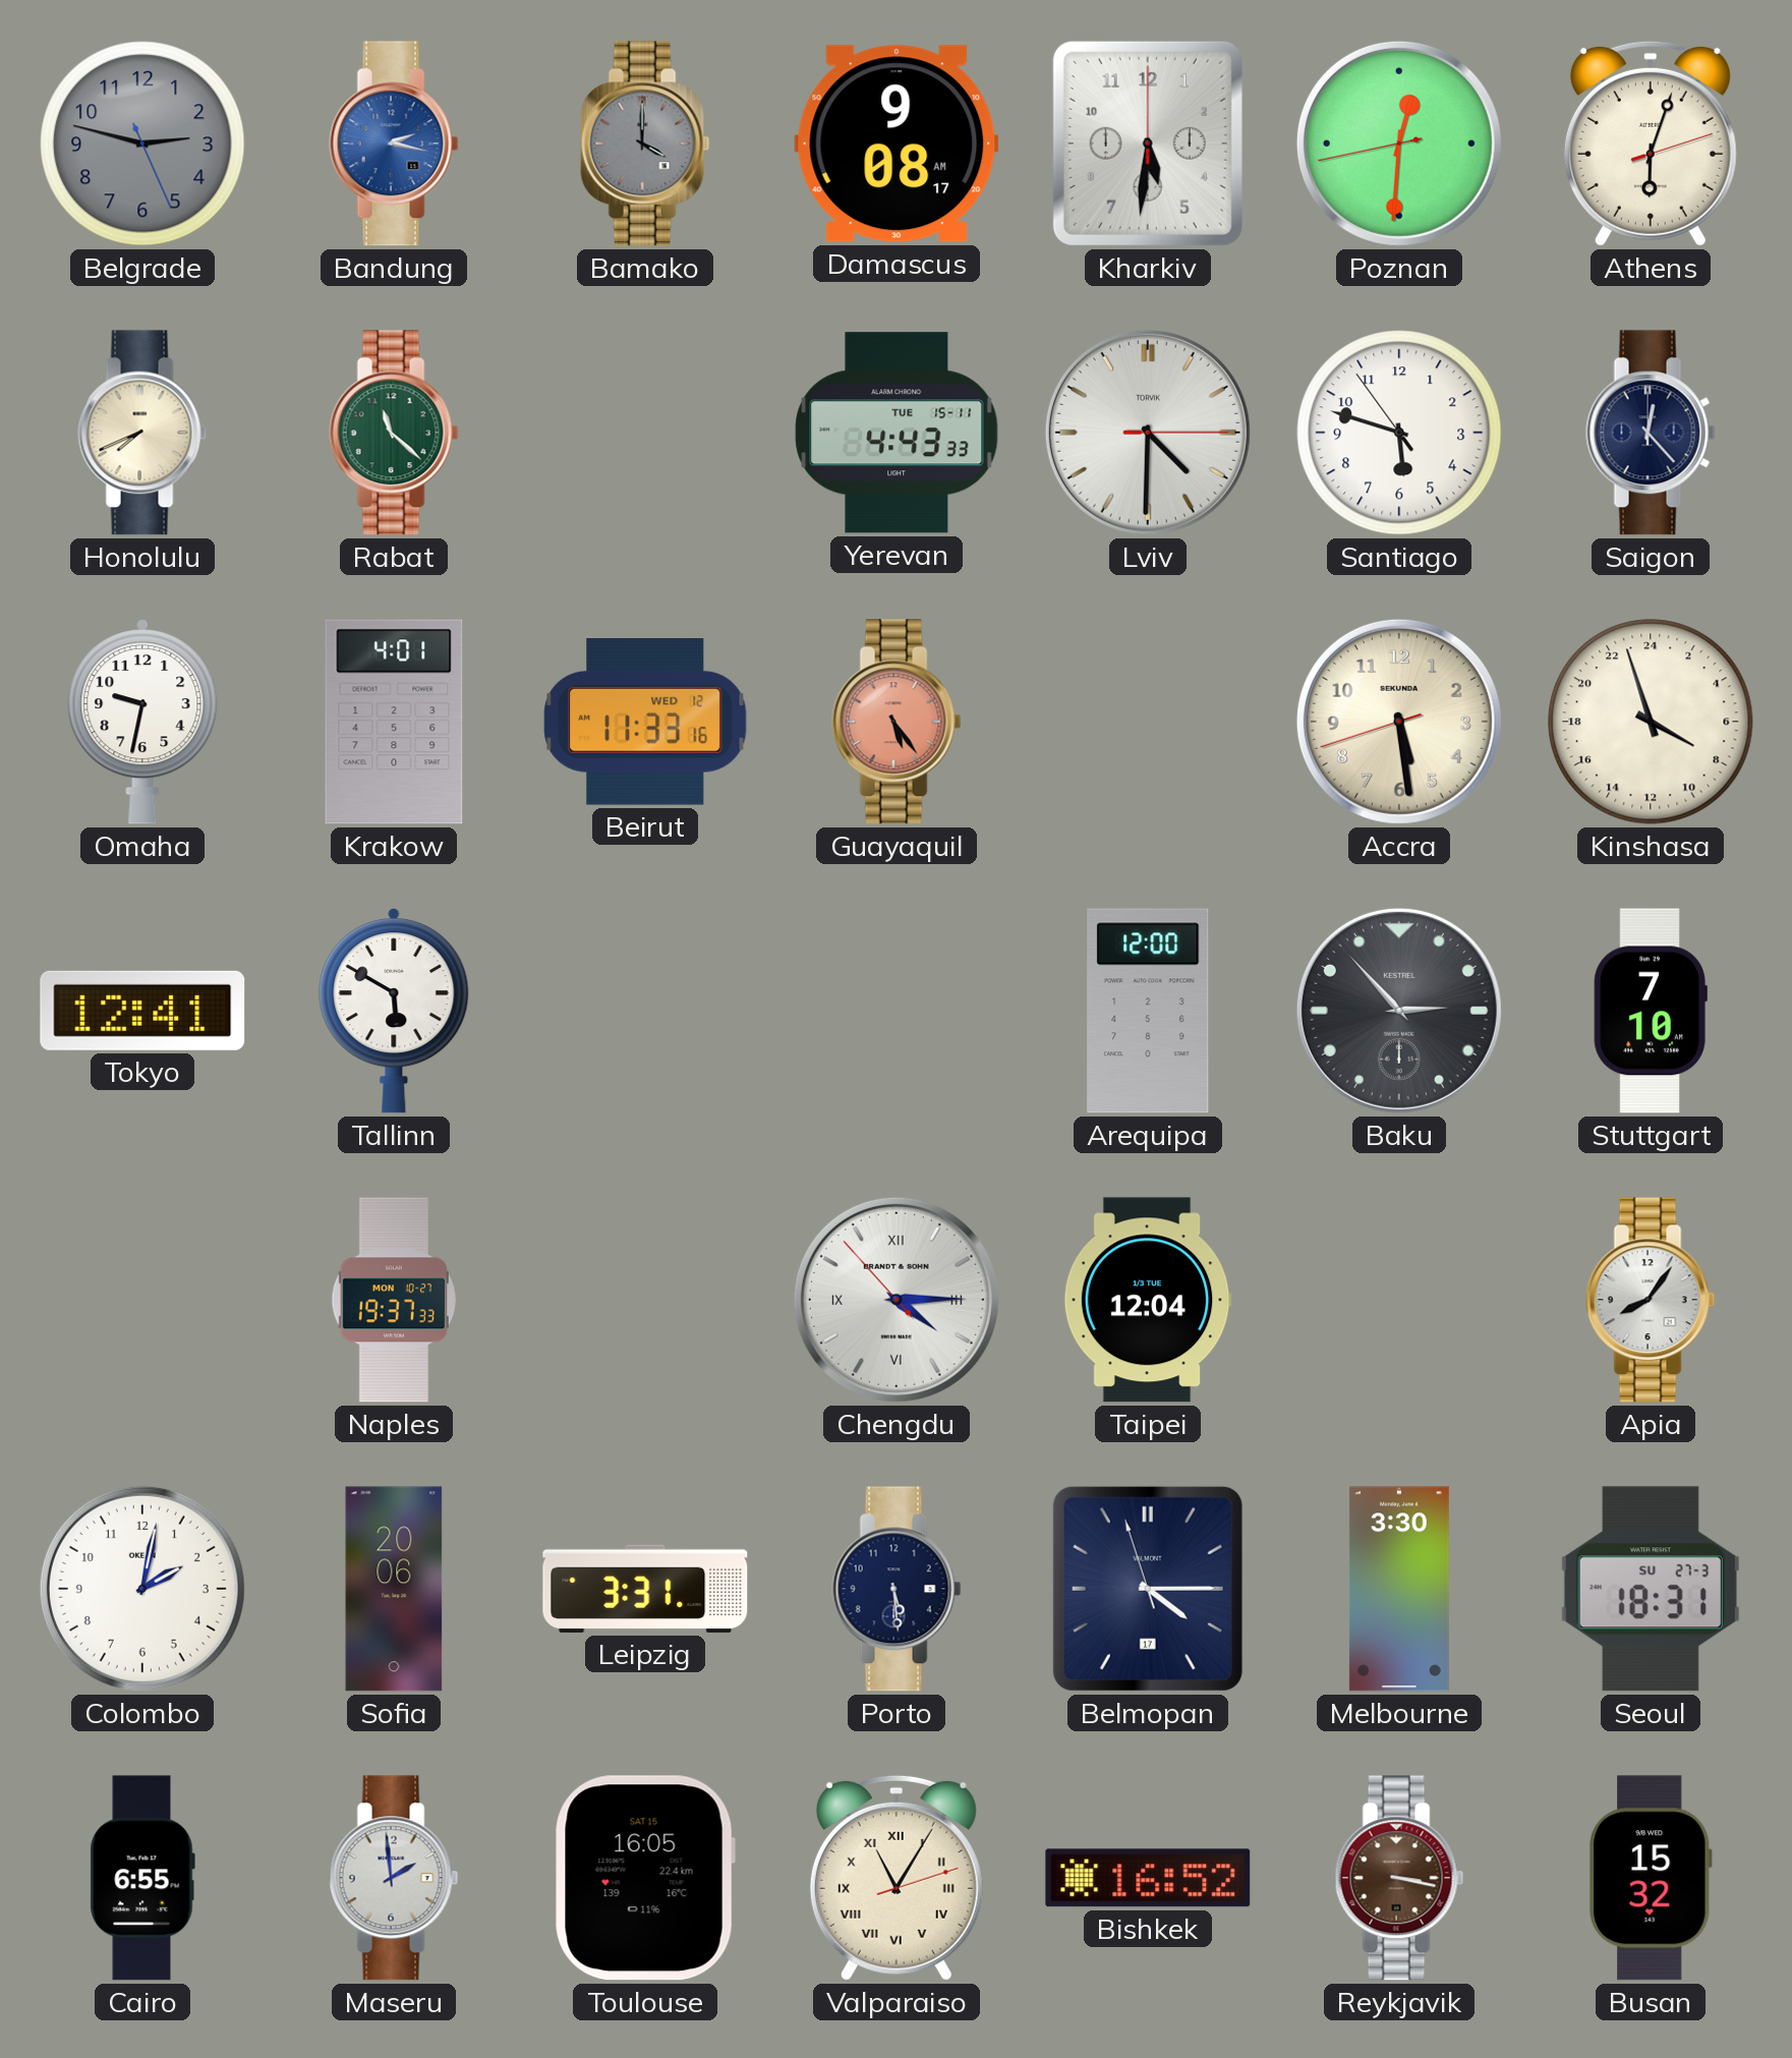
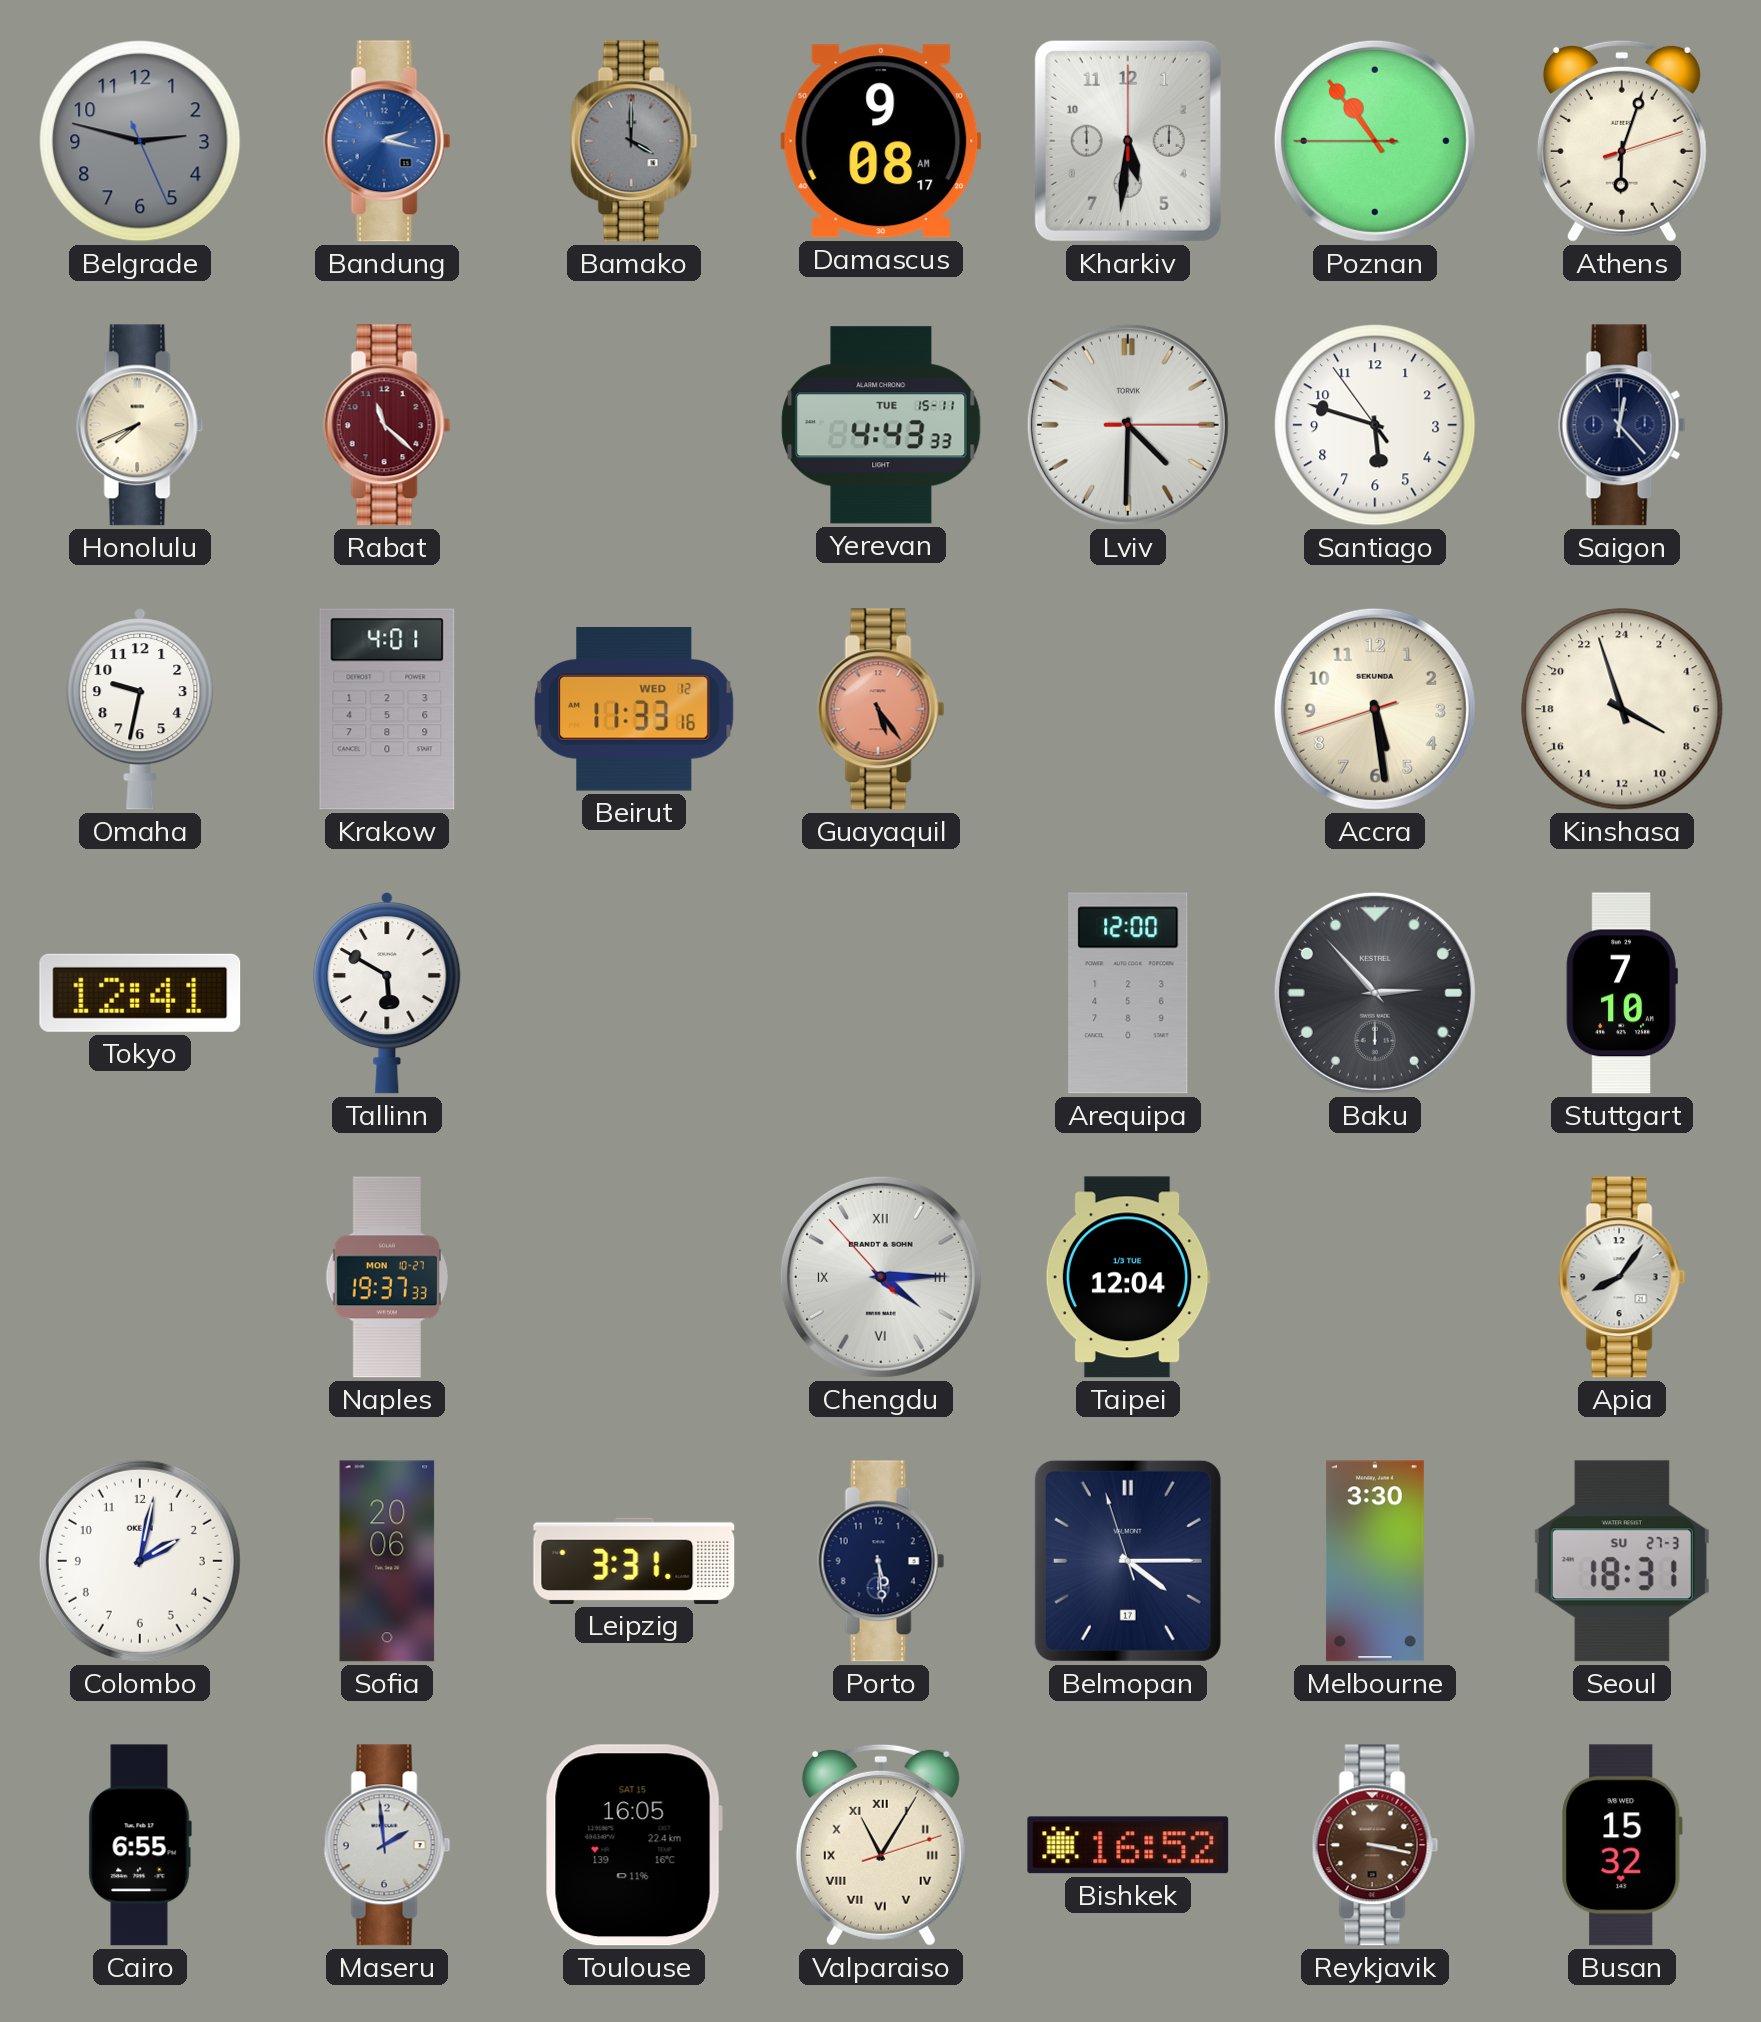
Poznan: 12:30 -> 10:53 (1375, 141)
Rabat dial: green -> burgundy (387, 425)
